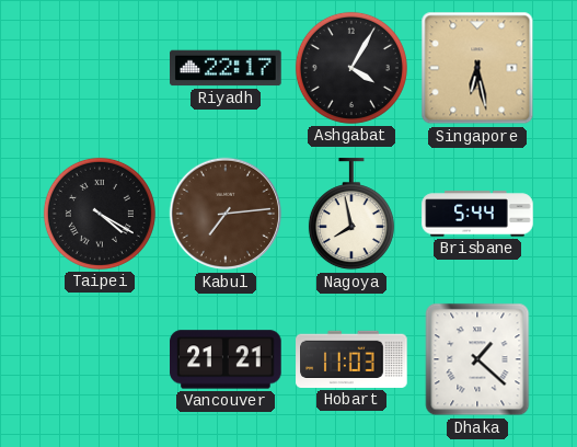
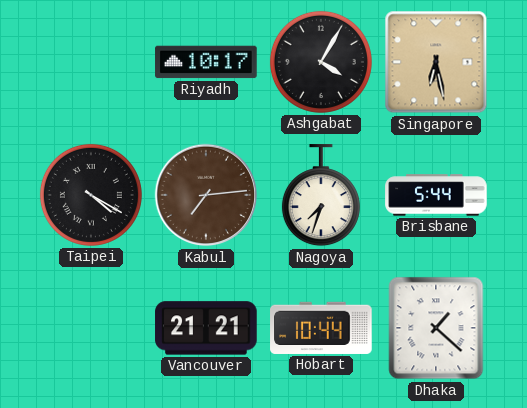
Riyadh: 22:17 -> 10:17 (206, 62)
Nagoya: 7:58 -> 7:33 (321, 196)
Hobart: 11:03 -> 10:44 (321, 328)
